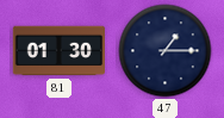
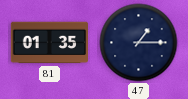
81: 01:30 -> 01:35 (49, 43)
